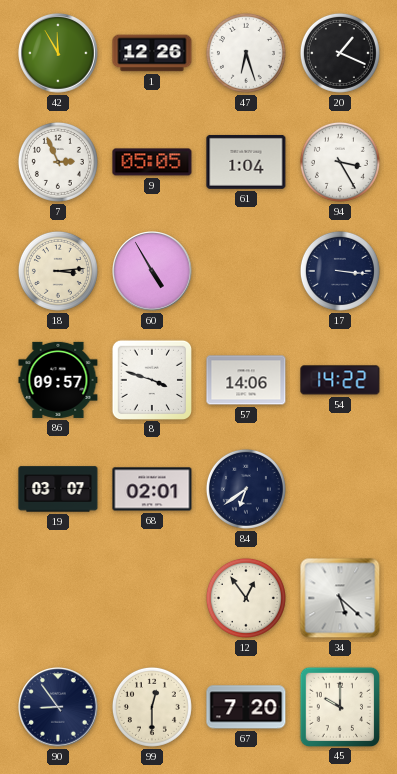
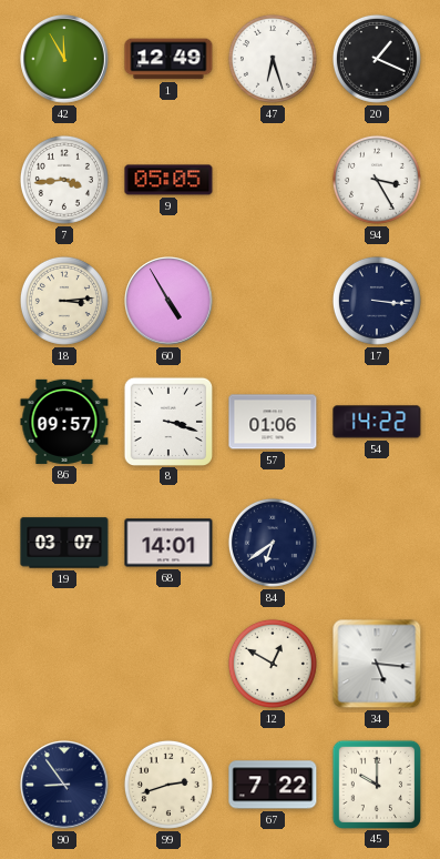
1: 12:26 -> 12:49 (168, 59)
7: 2:56 -> 3:44 (64, 180)
61: 1:04 -> none (246, 162)
8: 3:48 -> 3:18 (167, 421)
57: 14:06 -> 01:06 (273, 422)
68: 02:01 -> 14:01 (168, 543)
12: 12:54 -> 12:50 (273, 664)
34: 5:22 -> 5:16 (377, 664)
99: 12:30 -> 2:42 (168, 785)
67: 7:20 -> 7:22 (273, 785)
